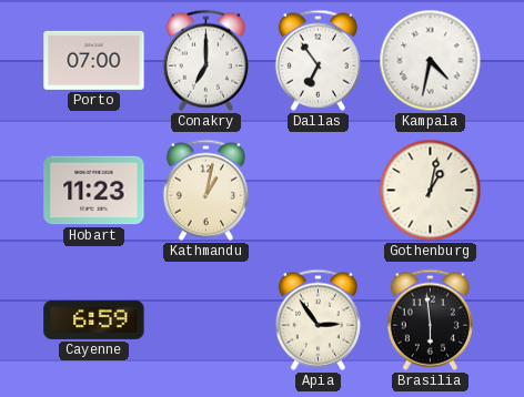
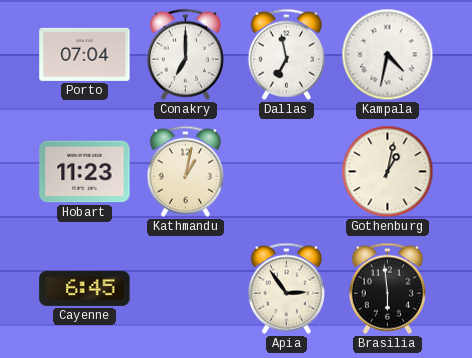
Porto: 07:00 -> 07:04 (85, 54)
Dallas: 6:54 -> 6:58 (286, 54)
Cayenne: 6:59 -> 6:45 (85, 288)
